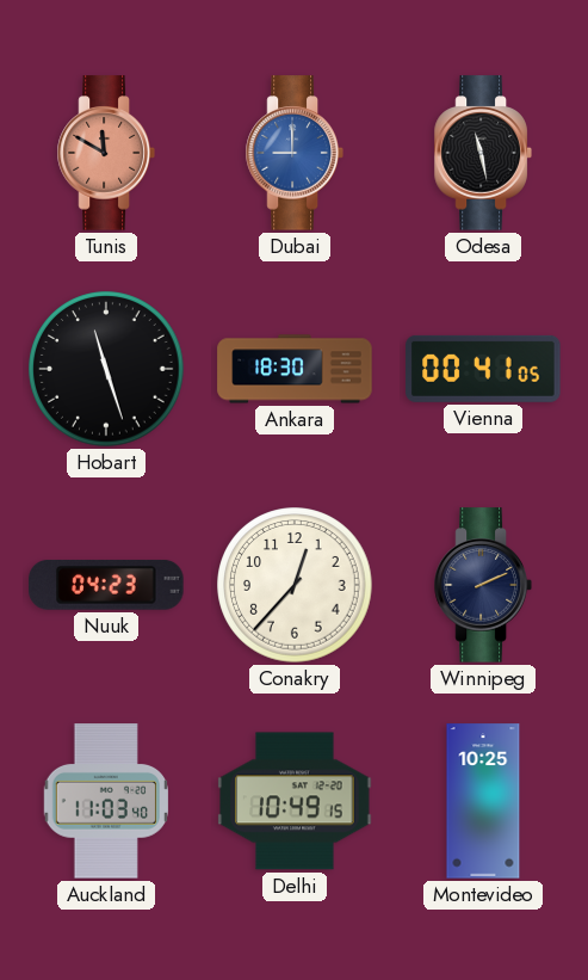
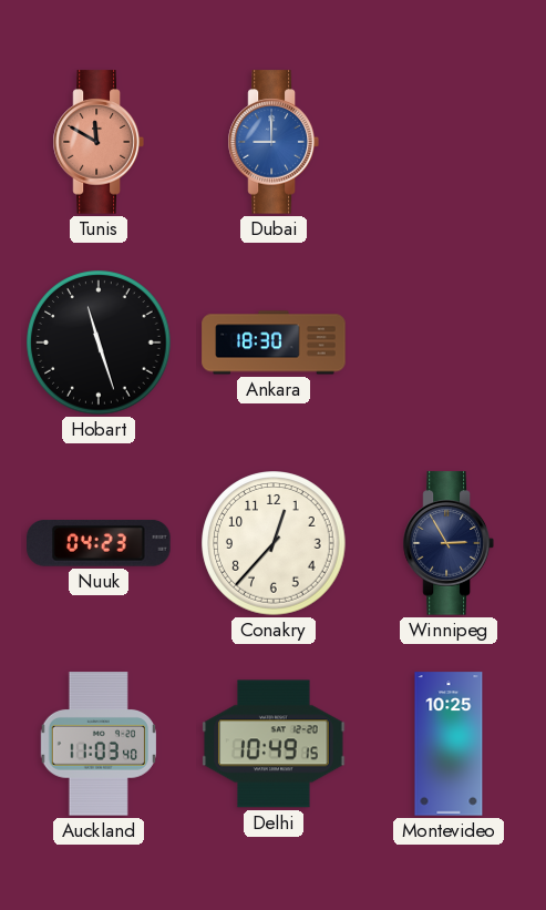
Odesa: 11:28 -> none (483, 153)
Vienna: 00:41 -> none (483, 369)
Winnipeg: 2:11 -> 2:55 (449, 543)
